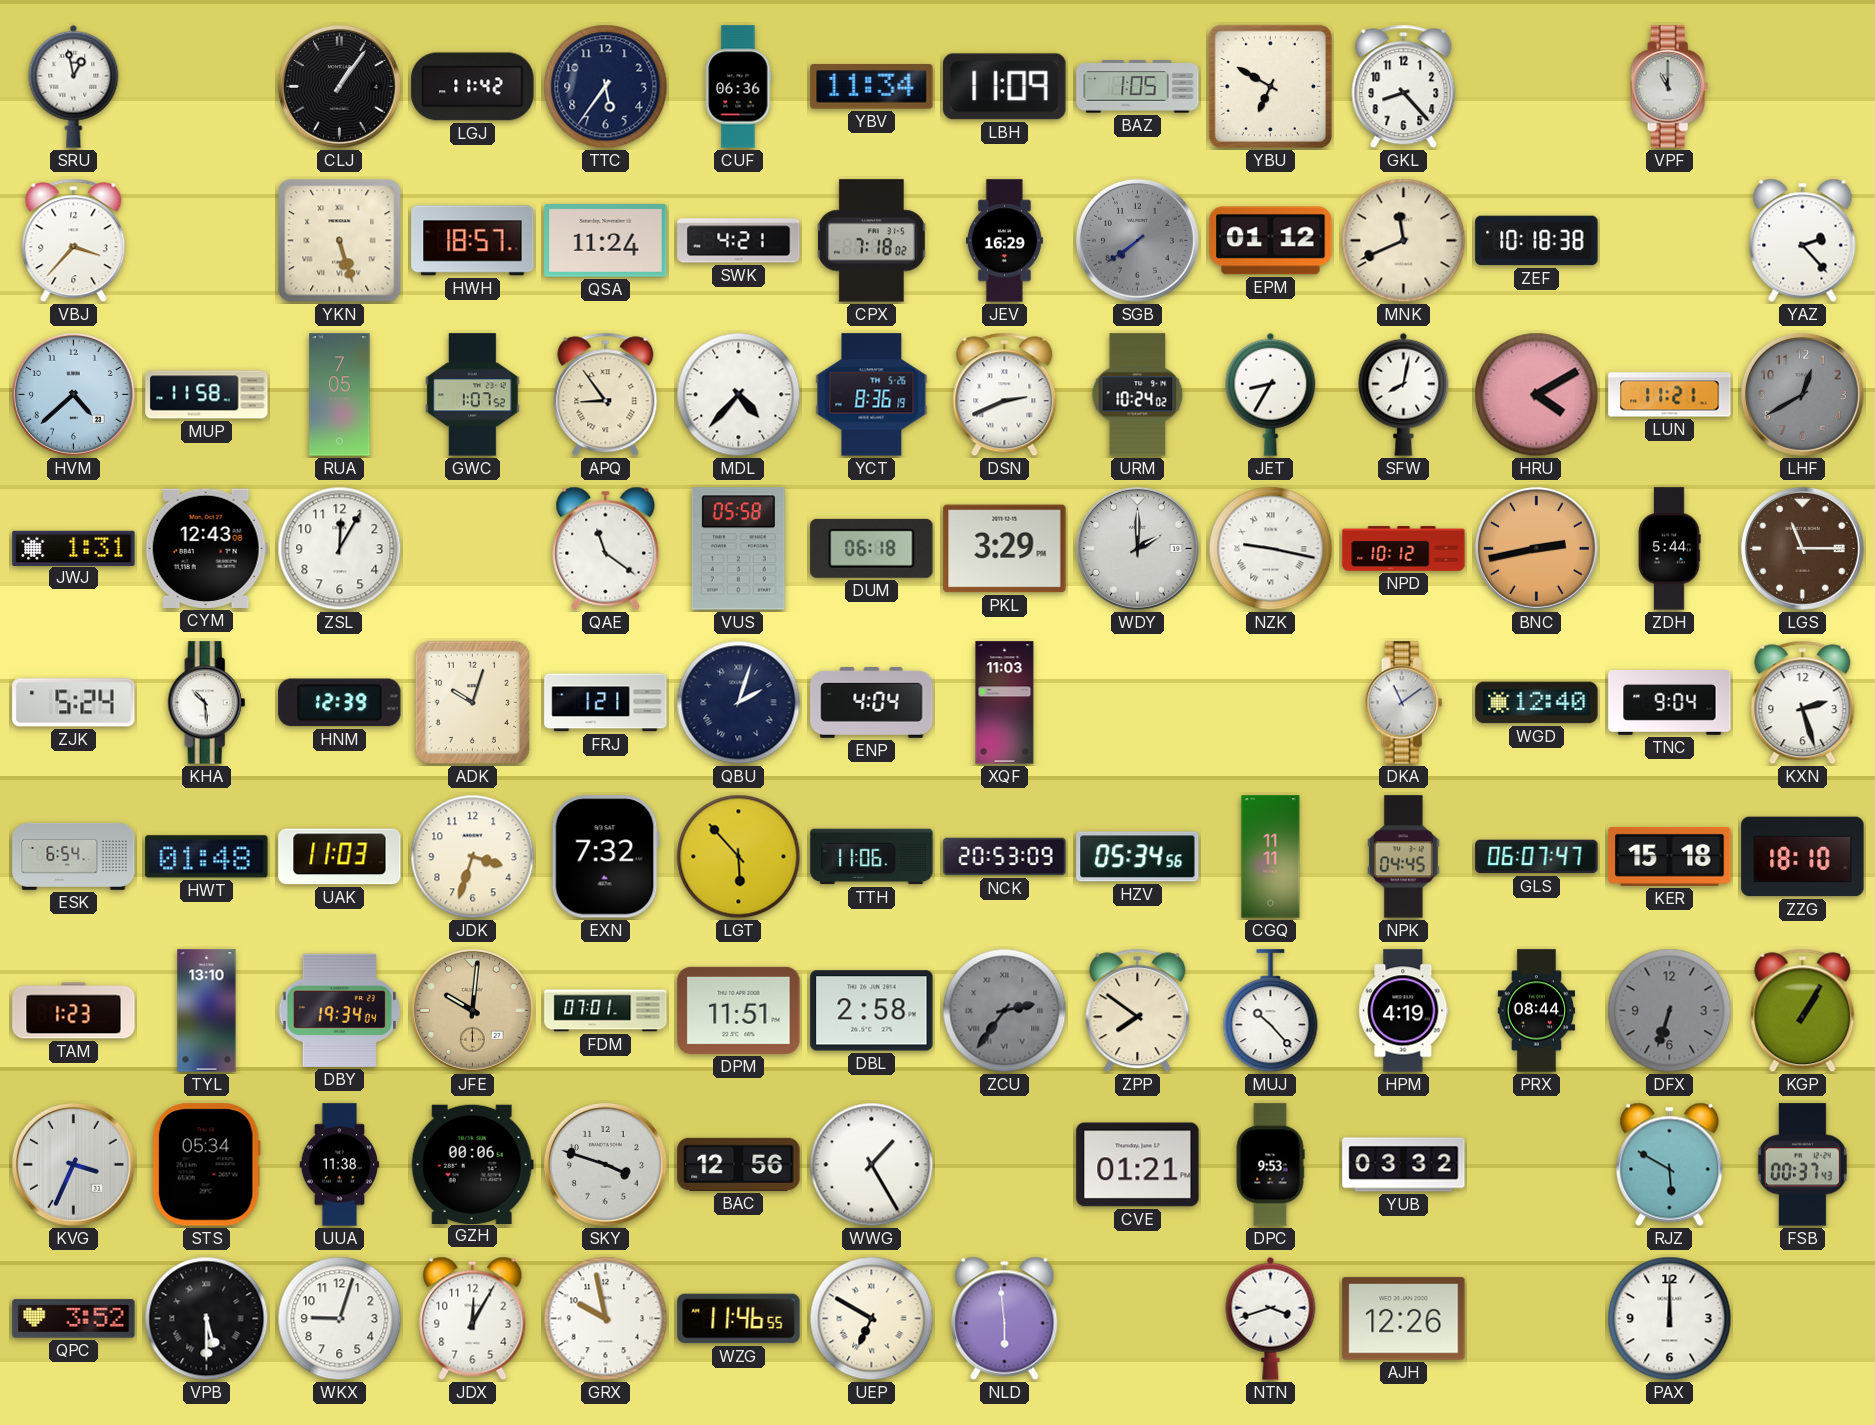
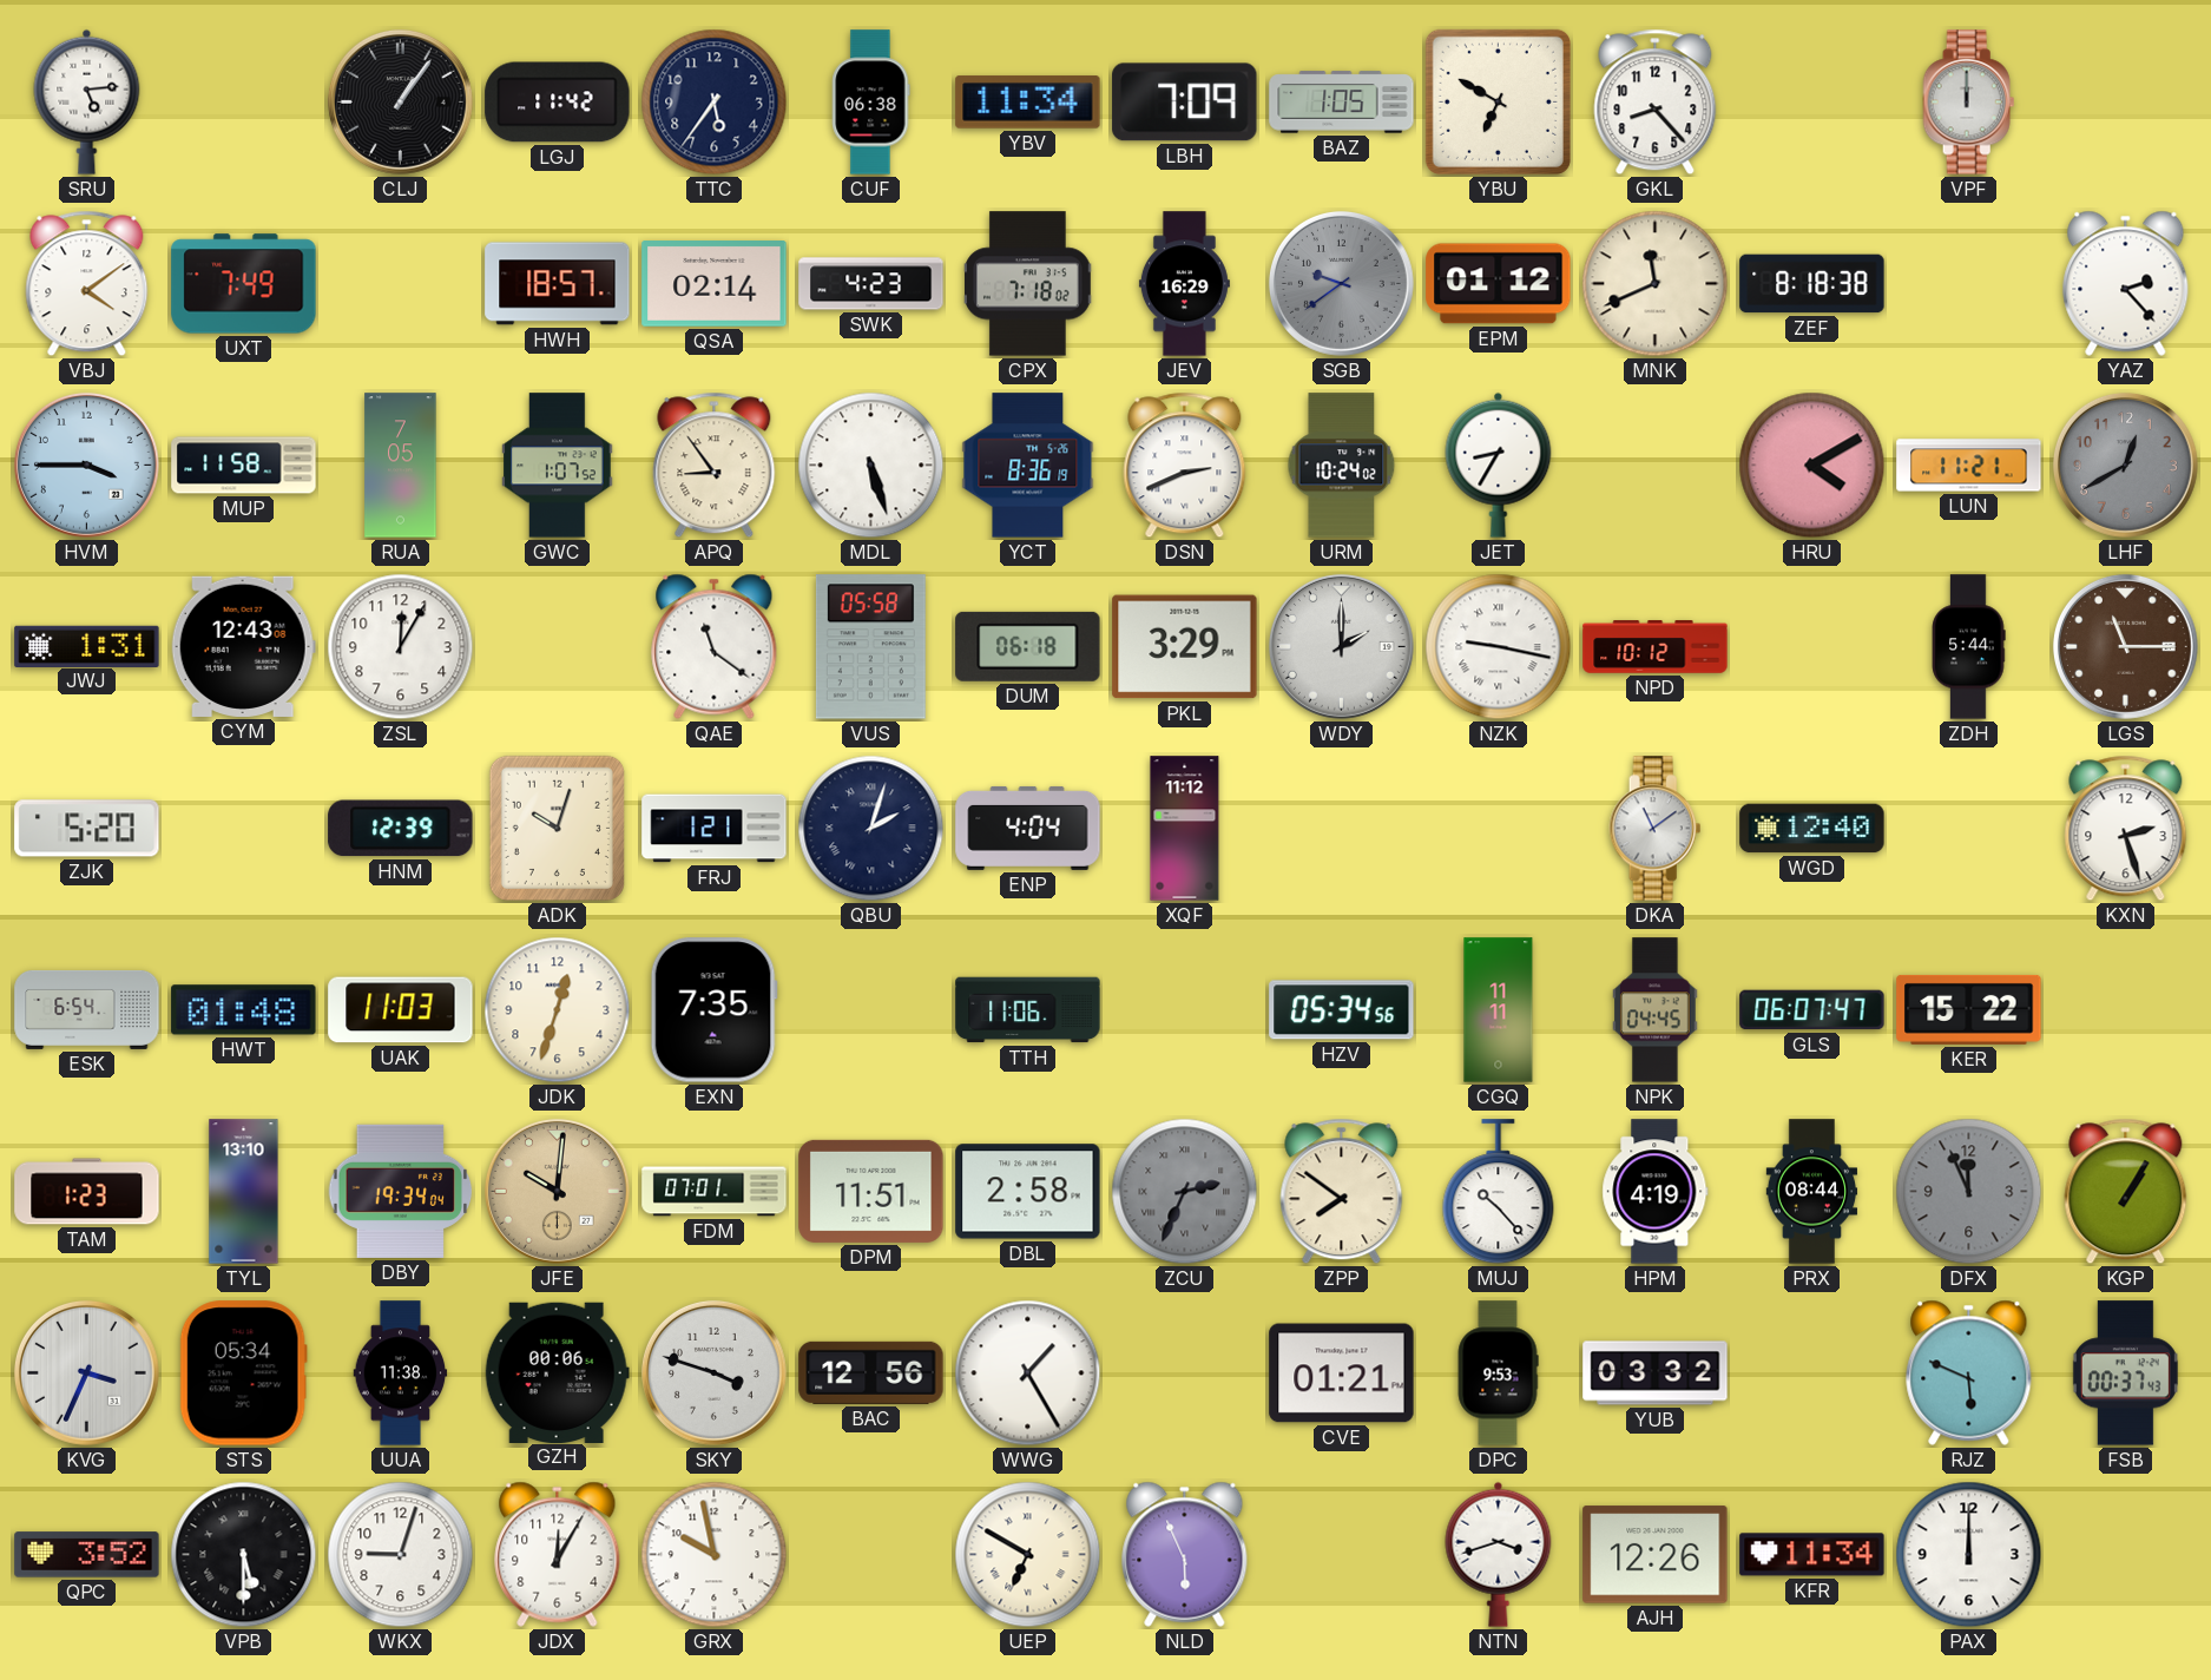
SRU: 12:58 -> 5:14 (87, 101)
CUF: 06:36 -> 06:38 (871, 103)
LBH: 11:09 -> 7:09 (1185, 103)
VPF: 11:00 -> 12:00 (1969, 103)
VBJ: 3:37 -> 4:09 (87, 284)
UXT: none -> 7:49 (244, 284)
YKN: 5:27 -> none (340, 241)
QSA: 11:24 -> 02:14 (715, 284)
SWK: 4:21 -> 4:23 (871, 284)
SGB: 7:39 -> 9:39 (1341, 283)
ZEF: 10:18 -> 8:18 (1812, 284)
HVM: 4:38 -> 3:45 (86, 465)
MDL: 4:37 -> 5:27 (871, 466)
SFW: 8:02 -> none (1404, 394)
BNC: 2:43 -> none (1536, 548)
ZJK: 5:24 -> 5:20 (87, 829)
KHA: 10:29 -> none (207, 703)
XQF: 11:03 -> 11:12 (1185, 829)
TNC: 9:04 -> none (1670, 703)
JDK: 3:33 -> 12:33 (558, 1010)
EXN: 7:32 -> 7:35 (713, 1010)
LGT: 5:53 -> none (739, 857)
NCK: 20:53 -> none (1005, 857)
KER: 15:18 -> 15:22 (1969, 1009)
ZZG: 18:10 -> none (1803, 857)
ZCU: 2:36 -> 2:34 (1185, 1192)
DFX: 6:33 -> 11:56 (1969, 1192)
RJZ: 5:50 -> 5:49 (1969, 1372)
WZG: 11:46 -> none (739, 1319)
NLD: 5:59 -> 5:56 (1185, 1554)
KFR: none -> 11:34 (1812, 1555)
